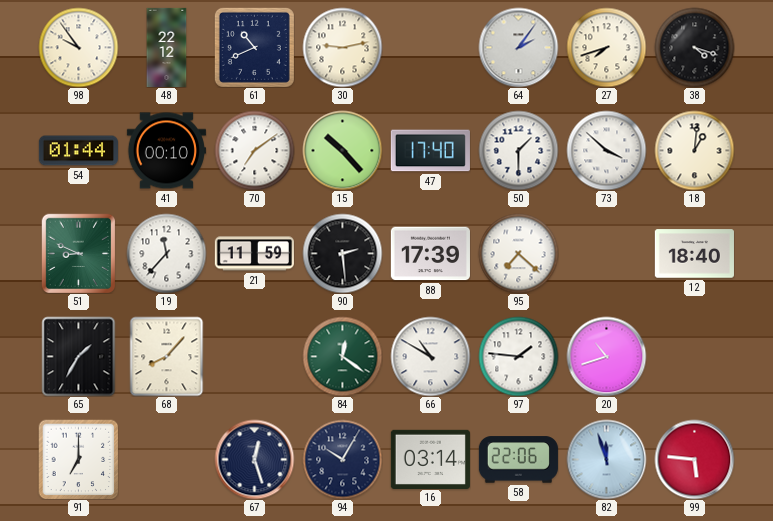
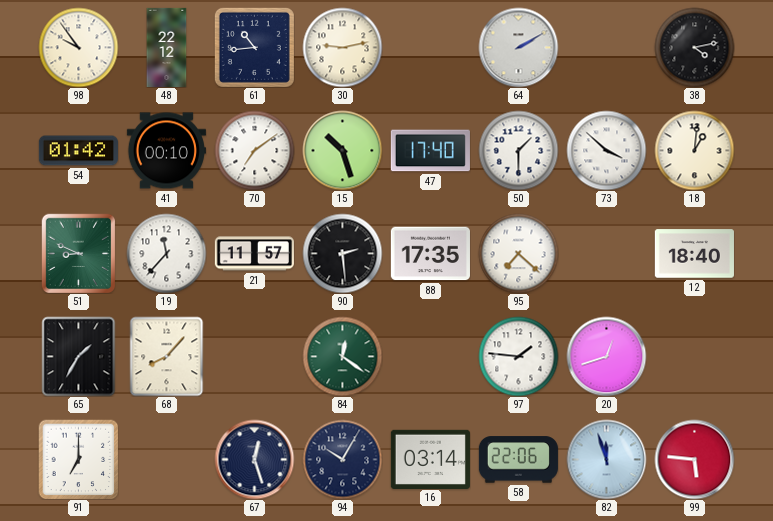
61: 10:41 -> 10:44 (254, 47)
64: 2:06 -> 2:10 (518, 47)
27: 7:42 -> none (606, 47)
38: 4:18 -> 4:13 (694, 47)
54: 01:44 -> 01:42 (78, 151)
15: 10:23 -> 10:27 (342, 150)
21: 11:59 -> 11:57 (254, 254)
88: 17:39 -> 17:35 (430, 254)
66: 10:50 -> none (430, 356)
20: 10:42 -> 12:42 (606, 356)
